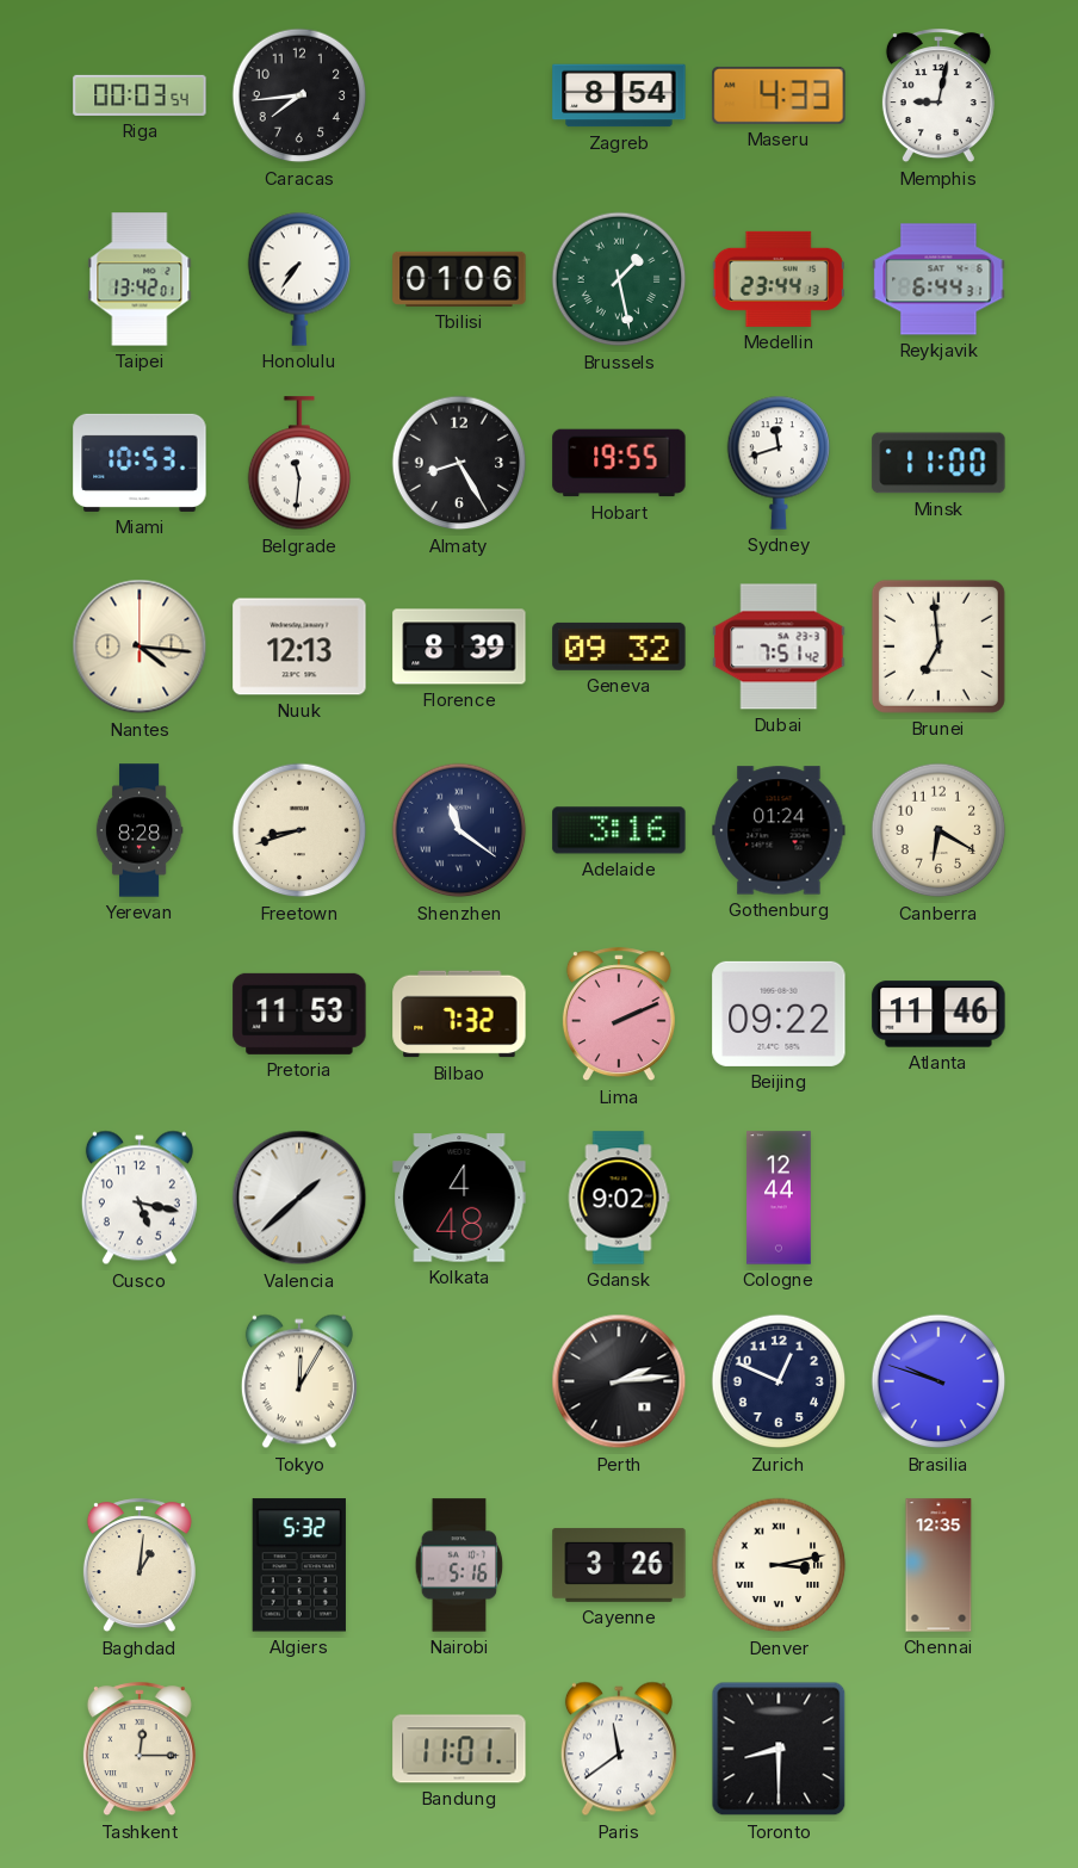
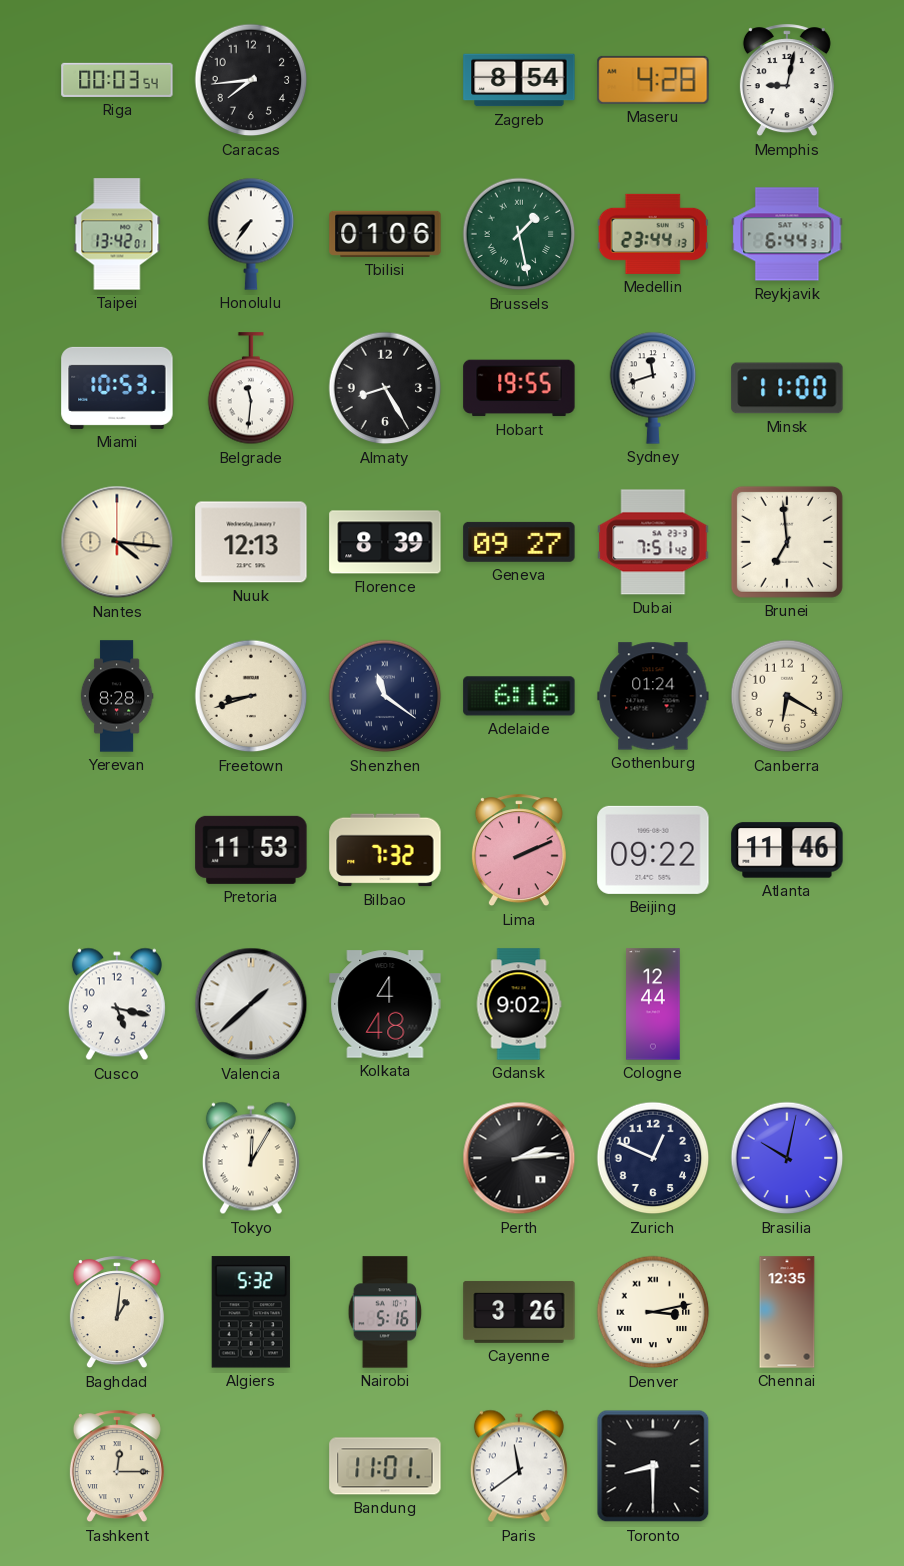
Maseru: 4:33 -> 4:28 (653, 80)
Geneva: 09:32 -> 09:27 (519, 542)
Adelaide: 3:16 -> 6:16 (519, 696)
Brasilia: 9:48 -> 10:02 (787, 1158)
